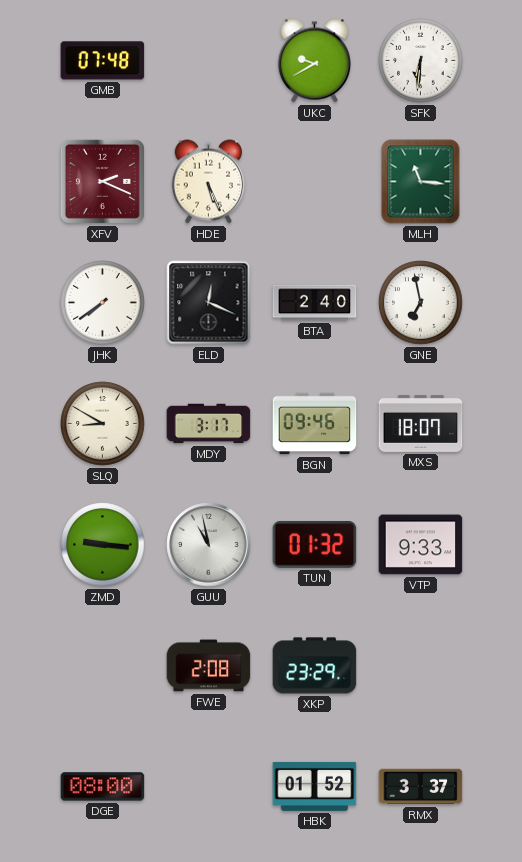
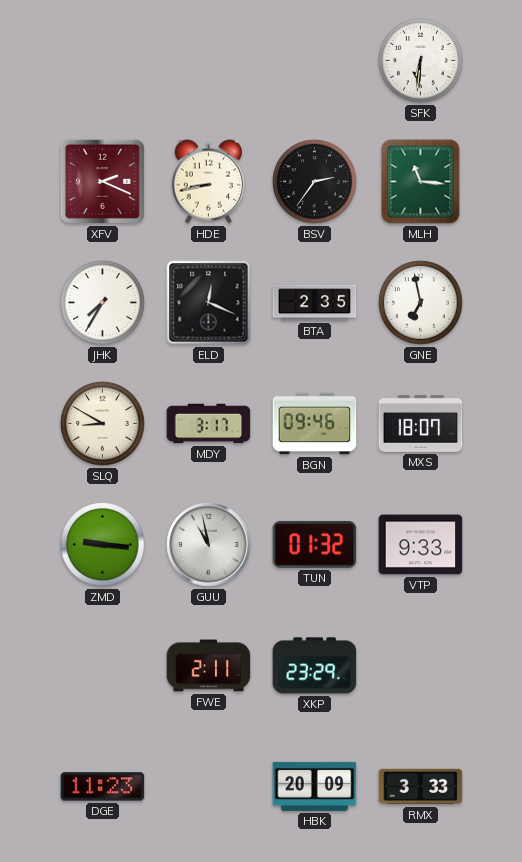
GMB: 07:48 -> none (103, 61)
UKC: 9:40 -> none (314, 61)
HDE: 5:26 -> 8:43 (208, 182)
BSV: none -> 2:36 (315, 182)
JHK: 7:39 -> 7:35 (103, 303)
BTA: 2:40 -> 2:35 (315, 303)
FWE: 2:08 -> 2:11 (209, 666)
DGE: 08:00 -> 11:23 (103, 787)
HBK: 01:52 -> 20:09 (315, 786)
RMX: 3:37 -> 3:33 (421, 787)
